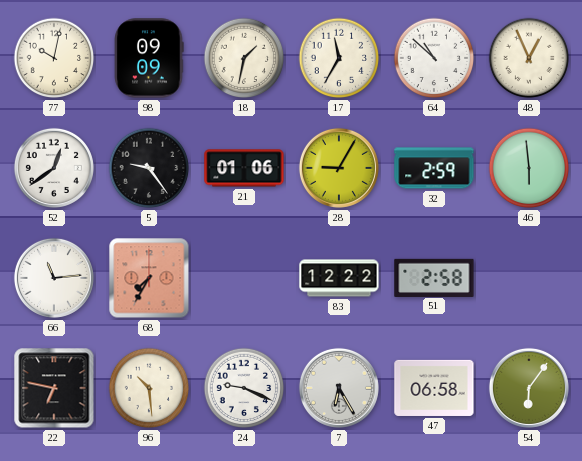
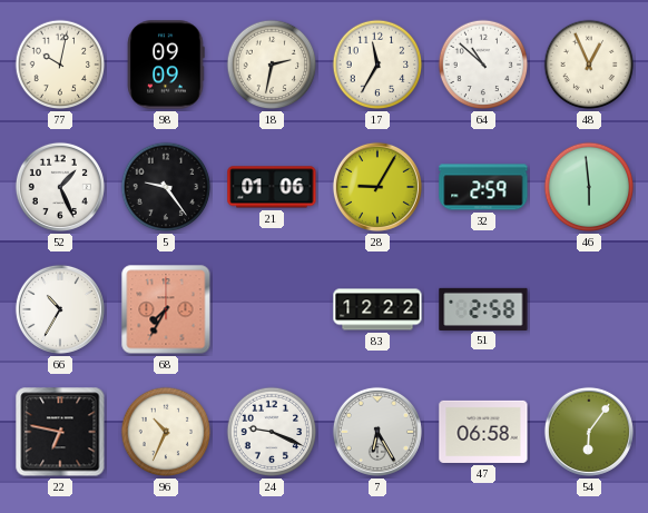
18: 1:32 -> 2:32 (272, 65)
52: 12:39 -> 1:26 (60, 187)
66: 11:14 -> 10:35 (60, 309)
96: 10:29 -> 10:34 (166, 432)
